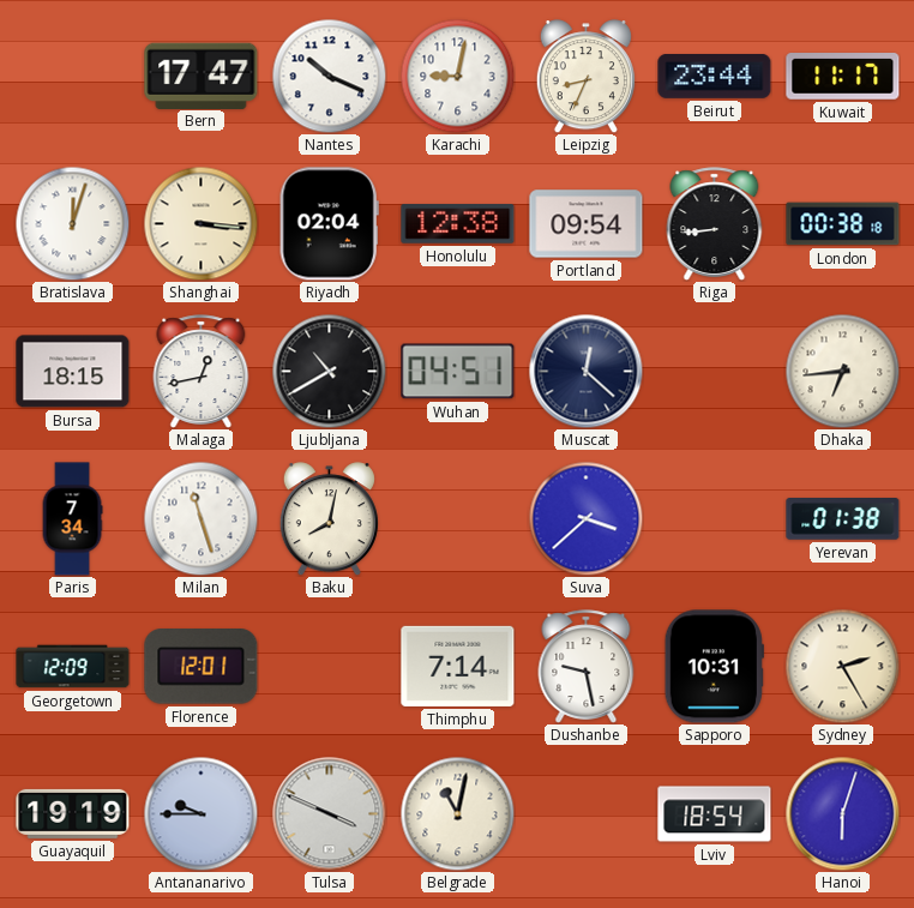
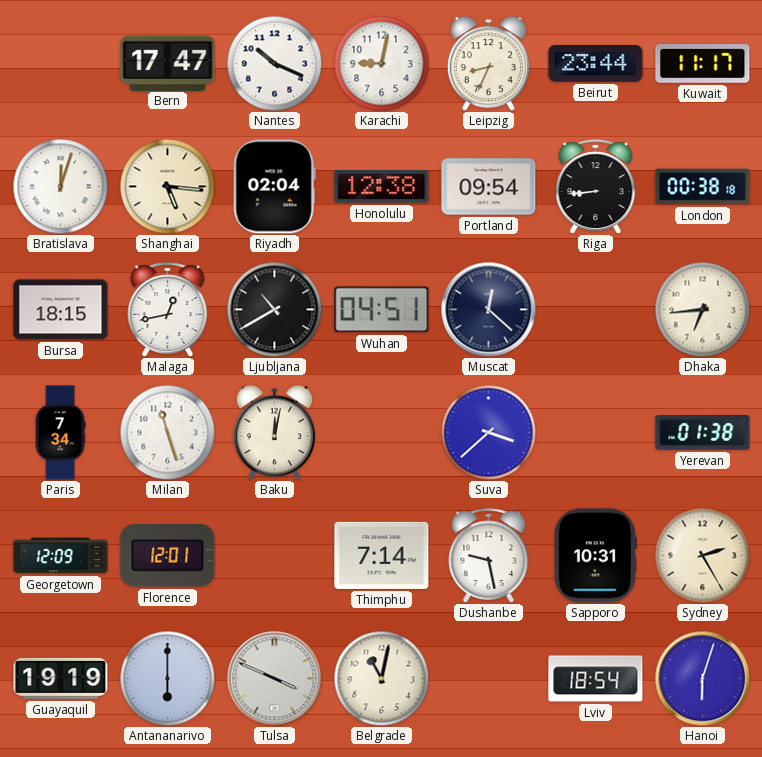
Shanghai: 3:16 -> 5:16 (167, 186)
Baku: 8:02 -> 12:02 (274, 433)
Antananarivo: 9:45 -> 6:00 (167, 678)
